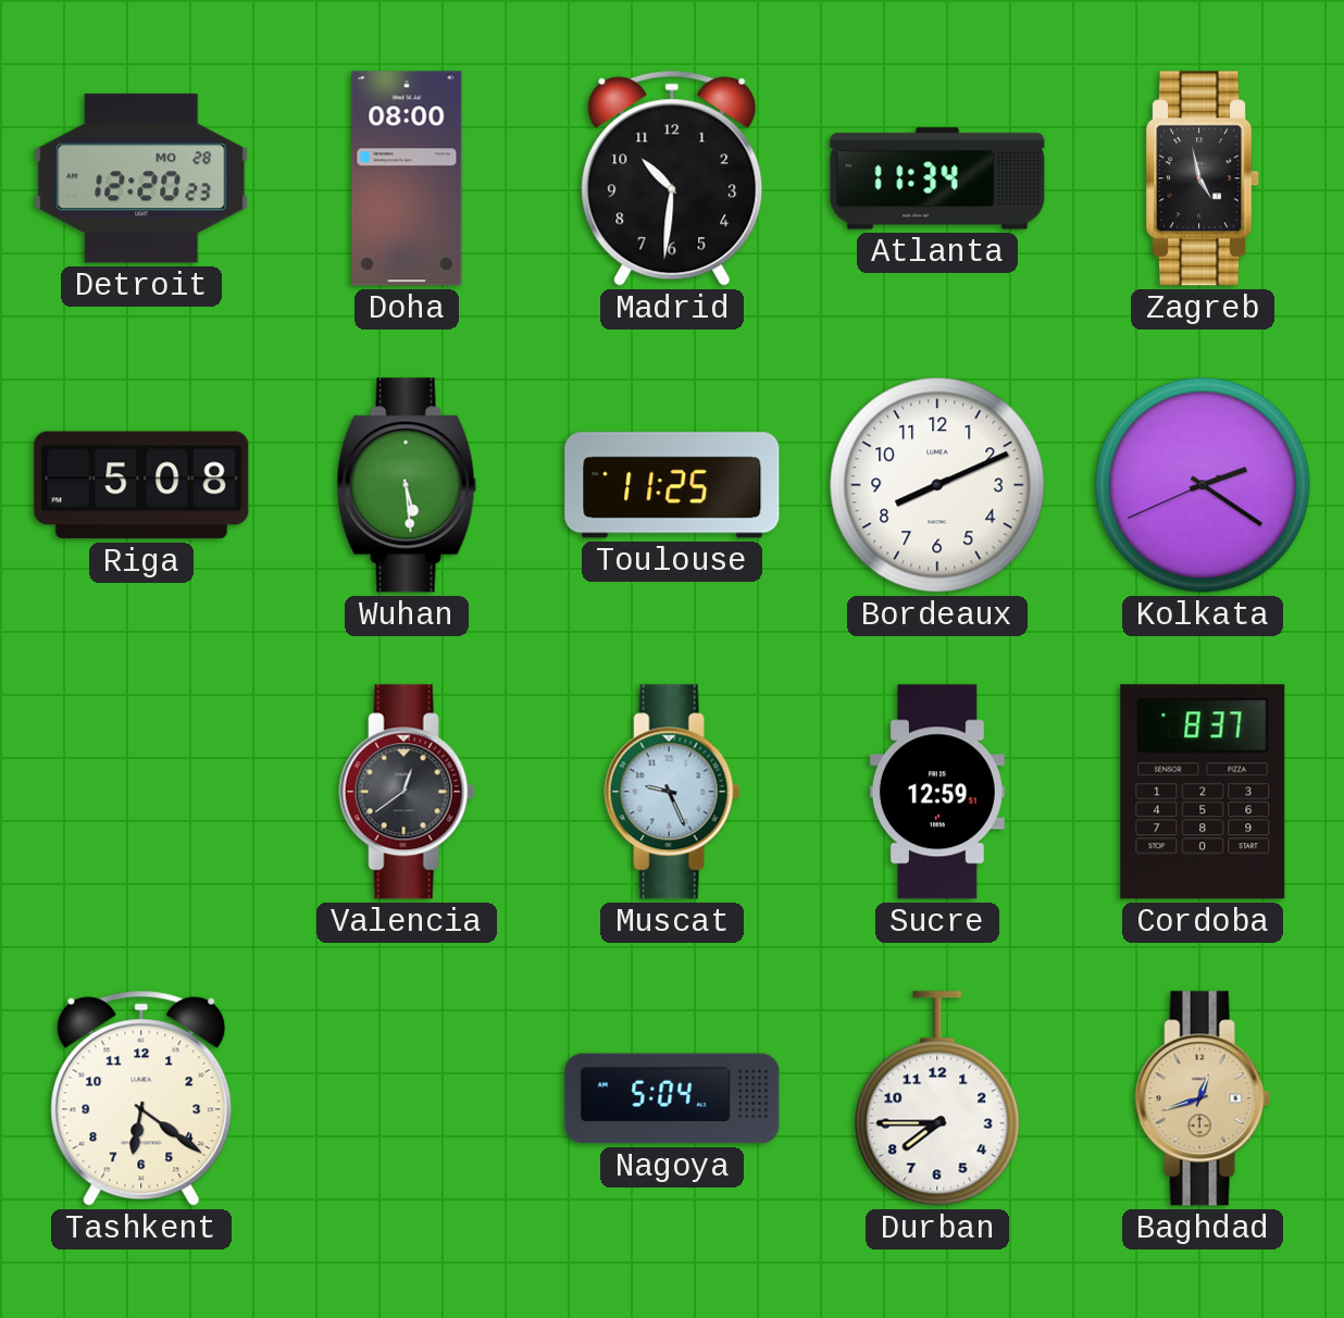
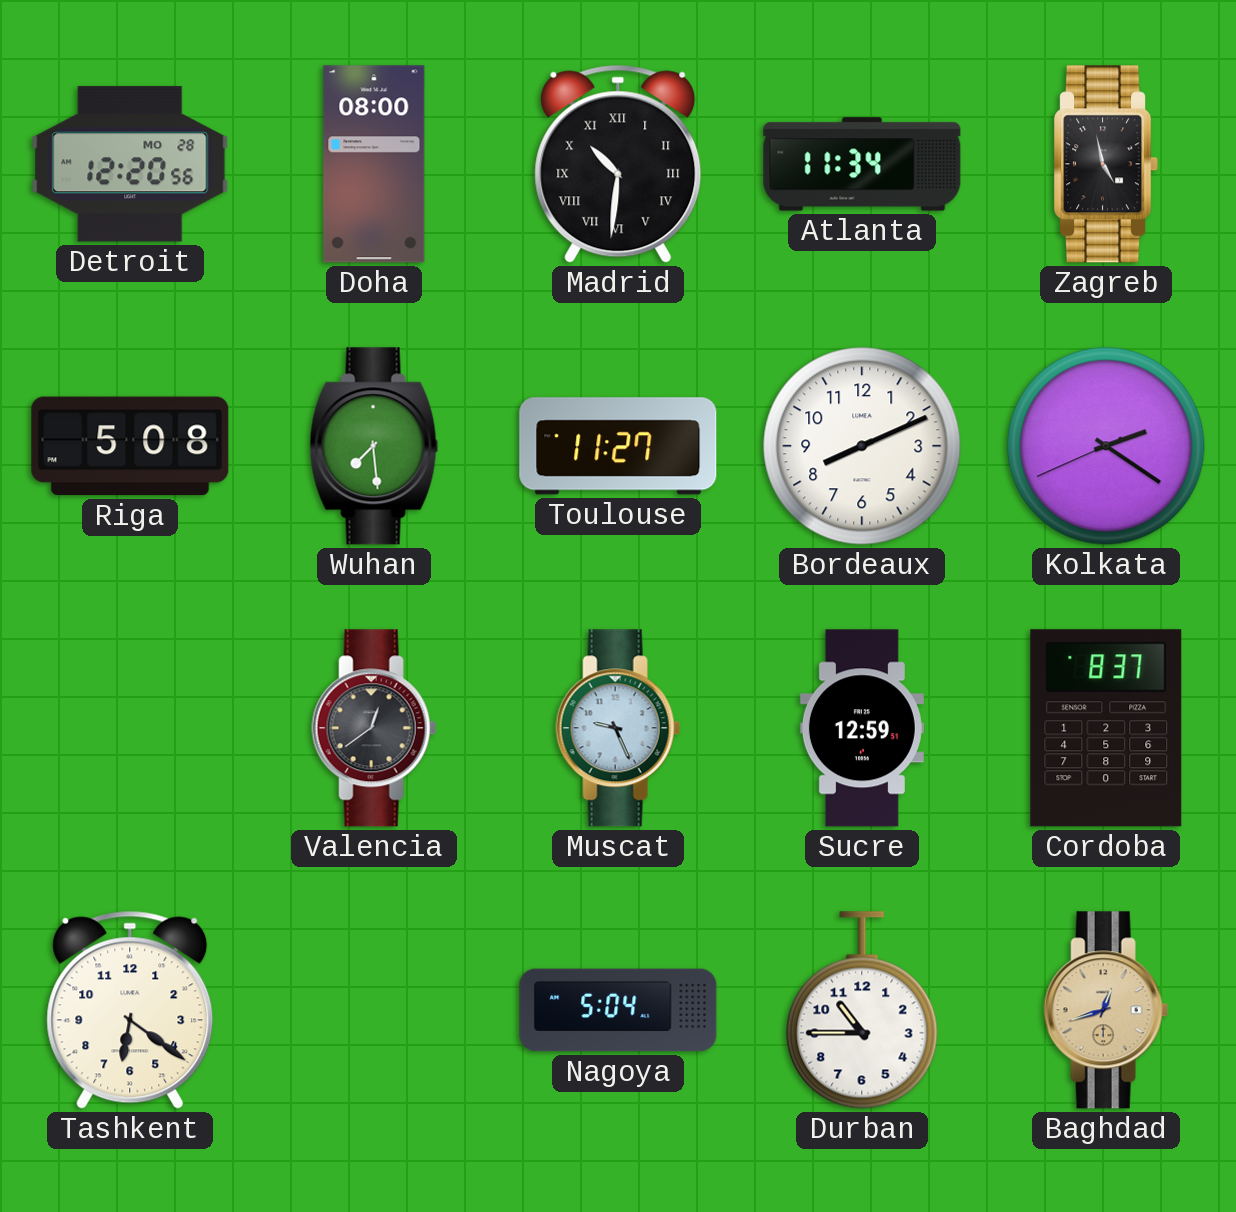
Detroit: 12:20:23 -> 12:20:56 (130, 164)
Madrid numerals: Arabic -> Roman (618, 164)
Wuhan: 5:29 -> 7:29 (374, 446)
Toulouse: 11:25 -> 11:27 (618, 446)
Durban: 7:45 -> 10:45 (862, 1010)
